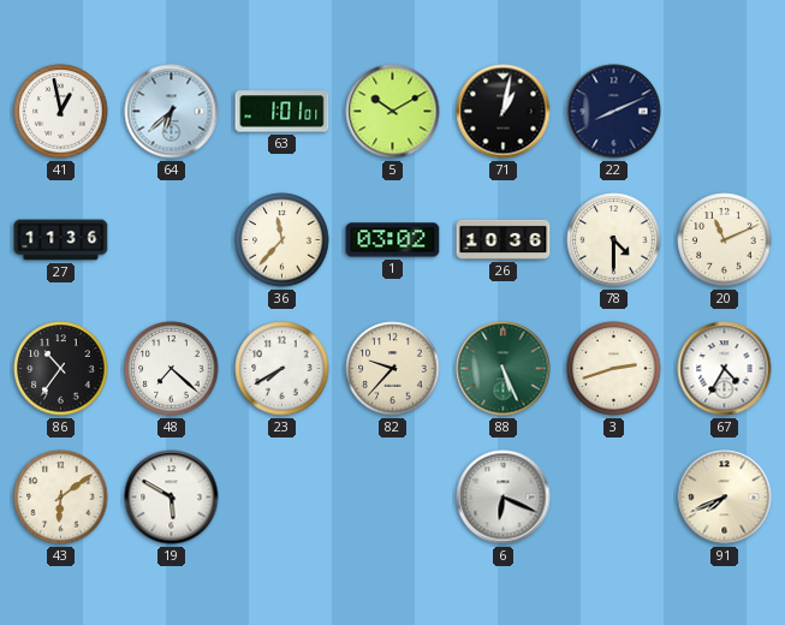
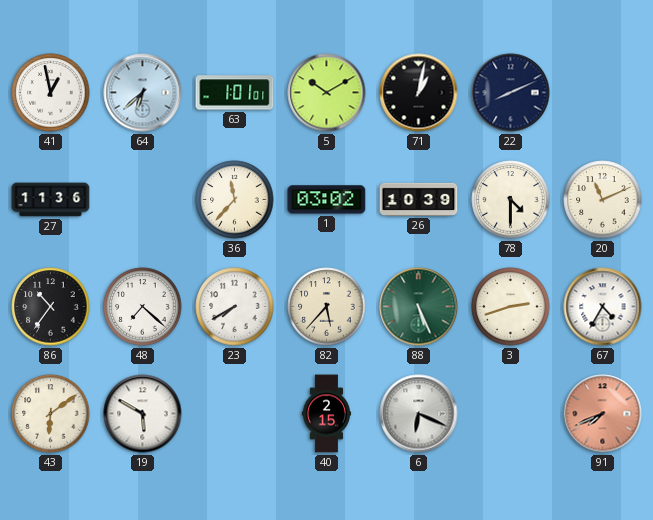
26: 10:36 -> 10:39 (419, 199)
82: 9:37 -> 5:37 (327, 307)
40: none -> 2:15 (327, 414)
91 dial: cream -> salmon (603, 414)
